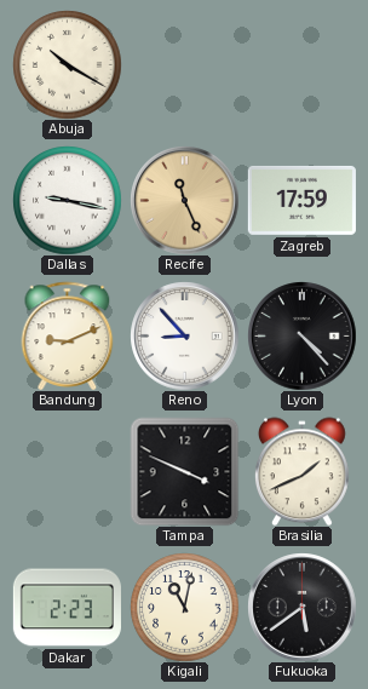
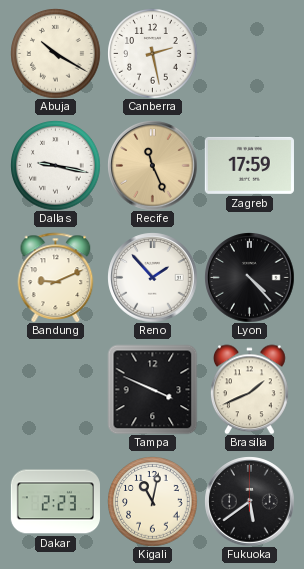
Canberra: none -> 2:28 (152, 53)
Reno: 8:53 -> 1:53 (152, 277)
